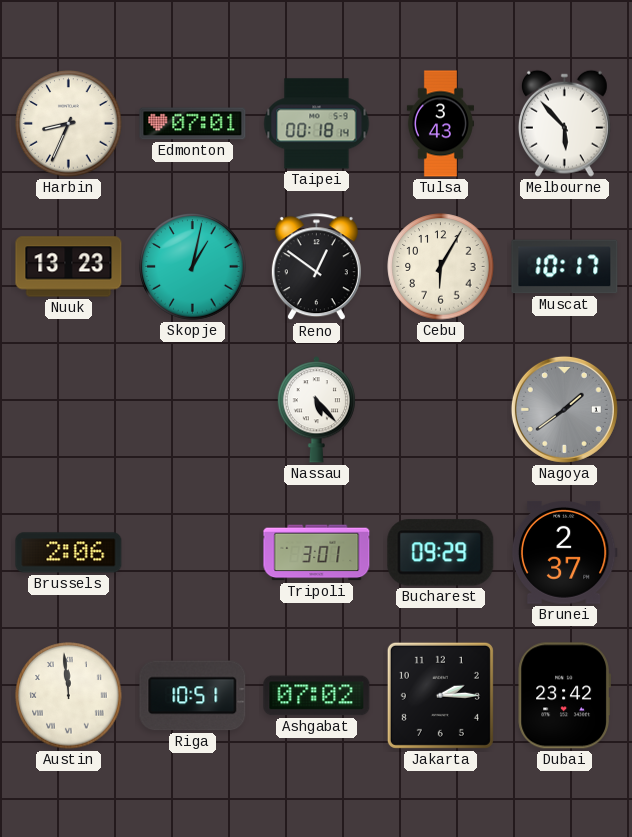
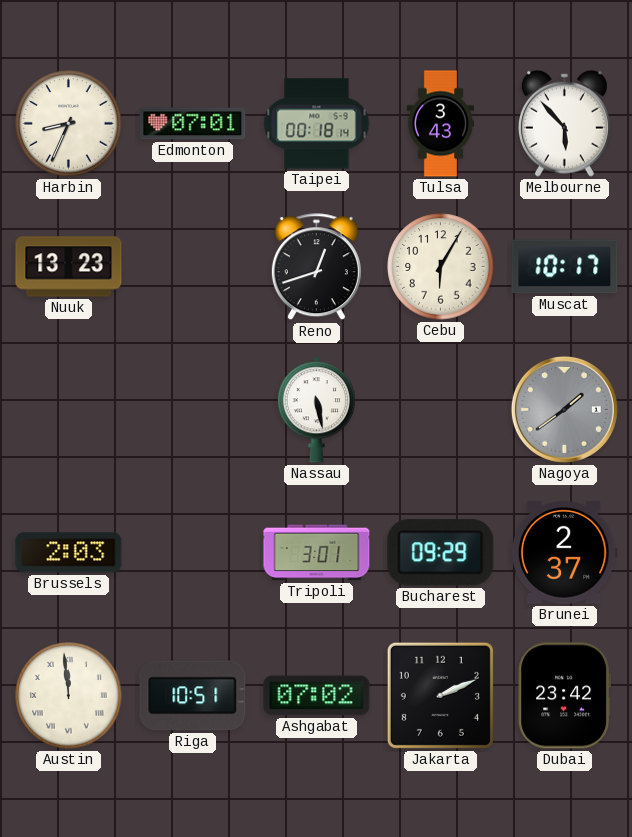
Skopje: 1:02 -> none (193, 267)
Reno: 12:51 -> 12:42 (316, 267)
Nassau: 5:23 -> 5:28 (316, 410)
Brussels: 2:06 -> 2:03 (69, 553)
Jakarta: 2:15 -> 2:11 (440, 695)
